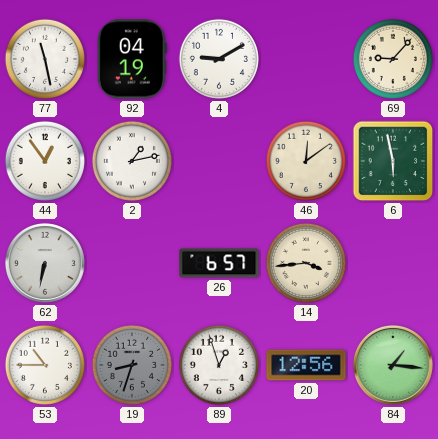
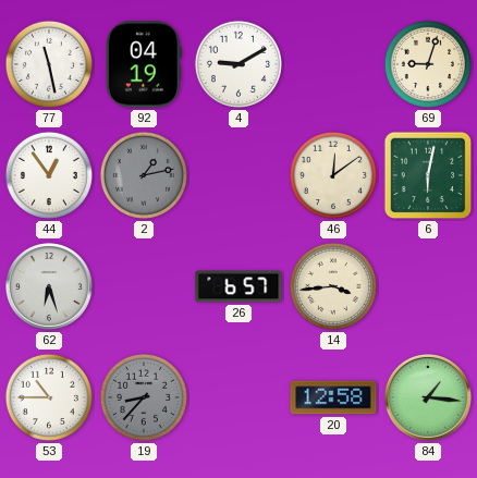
69: 9:07 -> 9:03 (428, 64)
2 dial: white -> grey (144, 175)
6: 5:58 -> 6:02 (428, 175)
62: 6:32 -> 6:27 (49, 286)
19: 8:33 -> 8:37 (144, 397)
89: 12:57 -> none (219, 365)
20: 12:56 -> 12:58 (333, 397)
